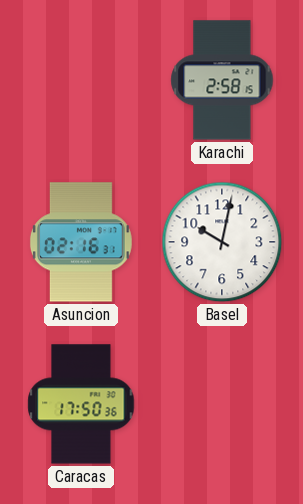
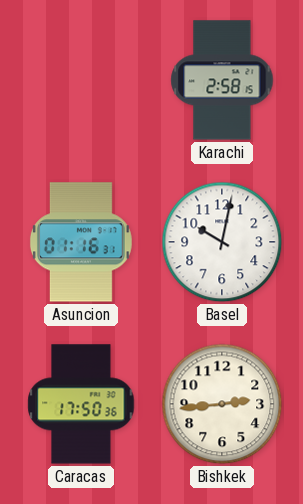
Asuncion: 02:16 -> 01:16 (81, 242)
Bishkek: none -> 2:44 (222, 404)
